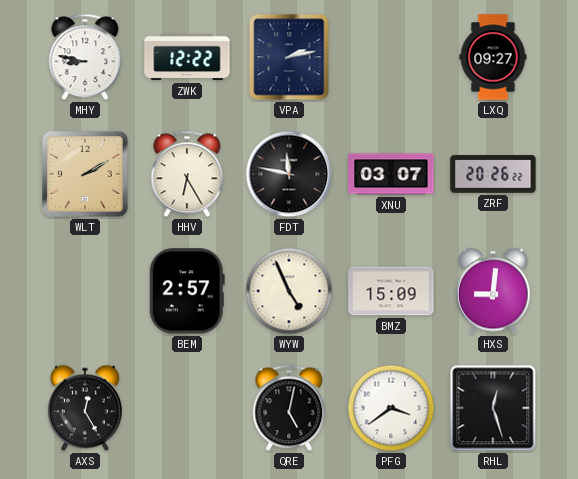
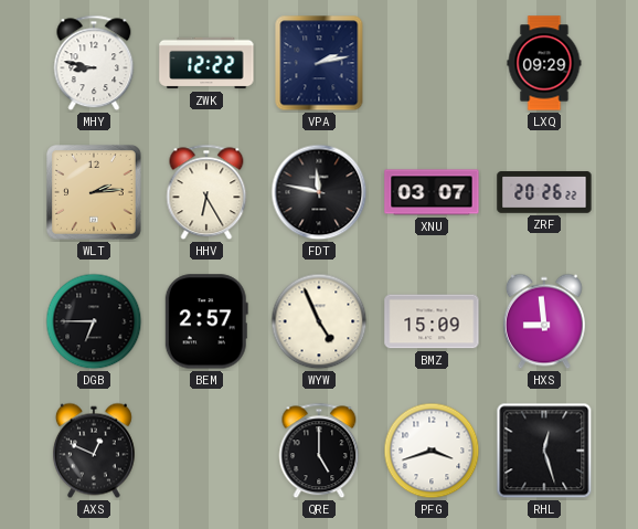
LXQ: 09:27 -> 09:29 (544, 63)
WLT: 2:10 -> 2:14 (95, 193)
DGB: none -> 6:45 (94, 321)
HXS: 9:01 -> 8:59 (544, 321)
AXS: 12:25 -> 12:49 (94, 451)
QRE: 5:02 -> 5:00 (319, 451)
PFG: 3:39 -> 3:42 (432, 451)
